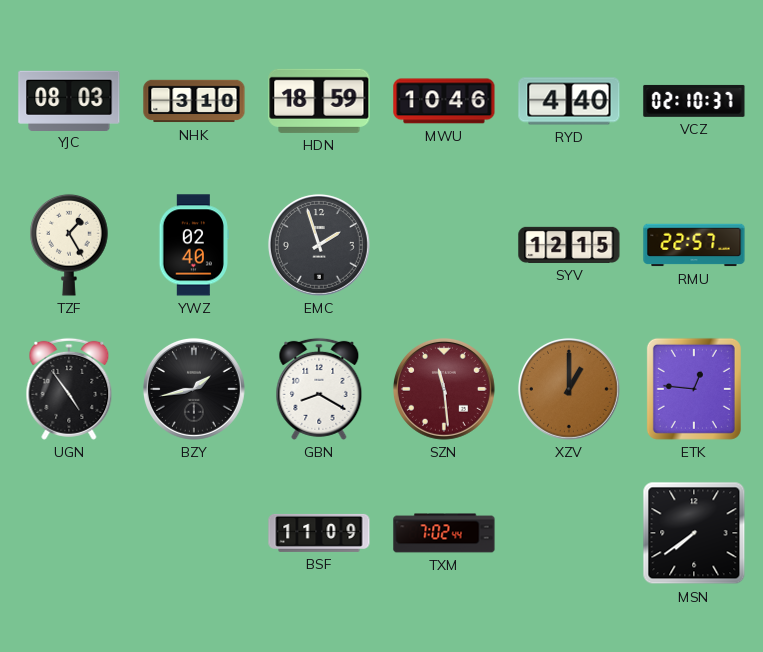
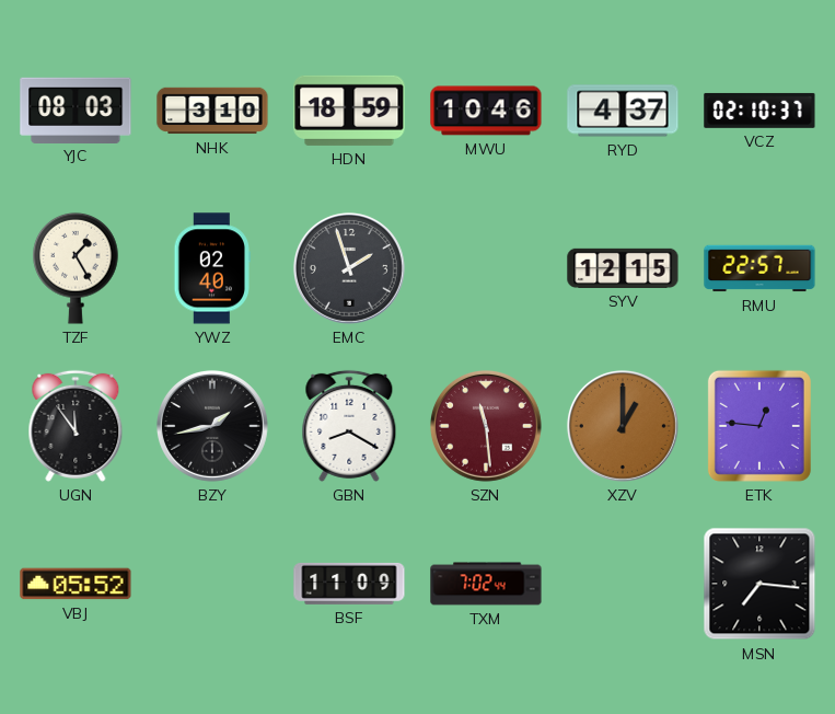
RYD: 4:40 -> 4:37 (623, 111)
UGN: 4:54 -> 11:54 (76, 426)
VBJ: none -> 05:52 (76, 584)
MSN: 7:39 -> 7:16 (759, 584)
